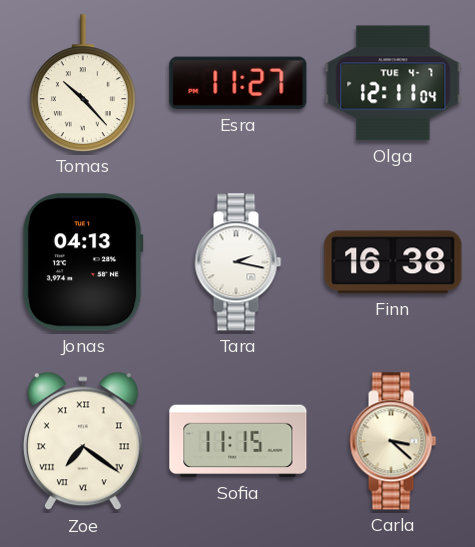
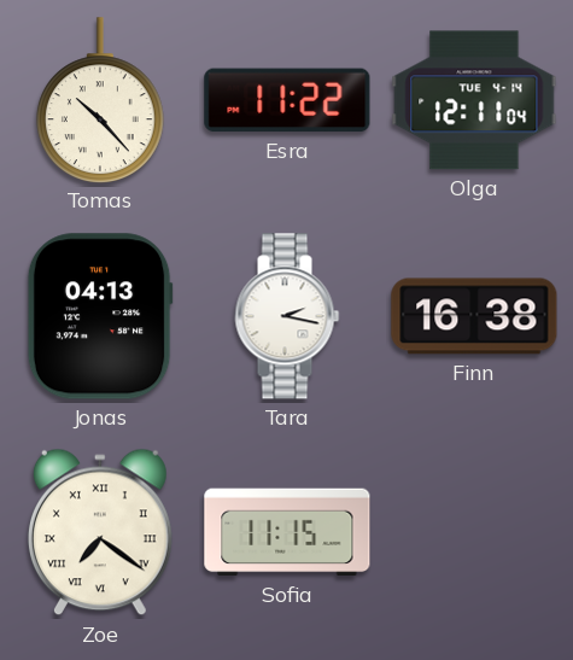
Esra: 11:27 -> 11:22 (287, 100)
Olga date: TUE 4-7 -> TUE 4-14 (474, 100)
Carla: 3:22 -> none (393, 441)
